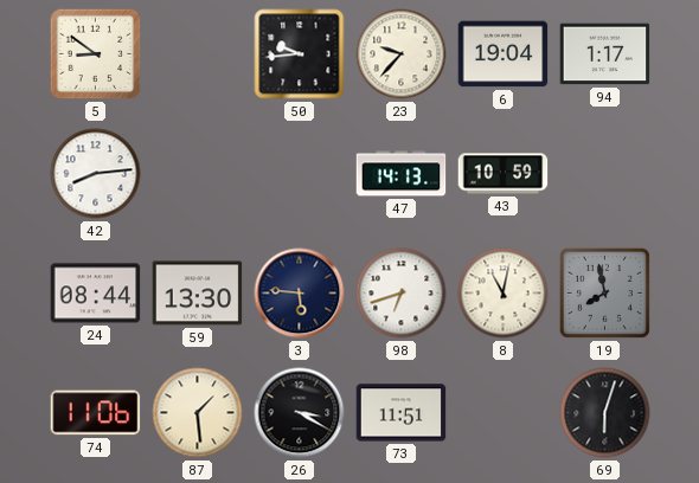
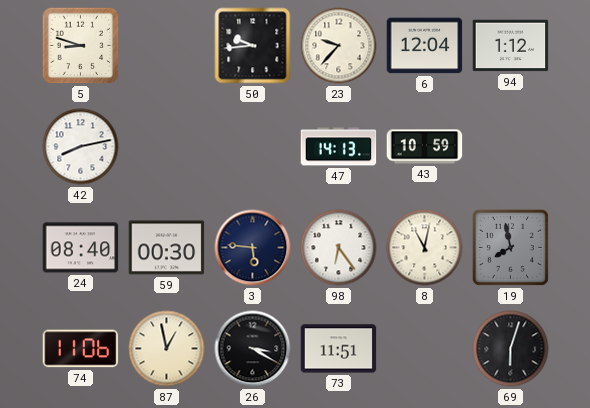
5: 8:51 -> 8:48 (81, 46)
6: 19:04 -> 12:04 (425, 46)
94: 1:17 -> 1:12 (511, 46)
42: 8:14 -> 8:13 (81, 147)
24: 08:44 -> 08:40 (81, 248)
59: 13:30 -> 00:30 (167, 248)
98: 6:42 -> 6:24 (339, 248)
87: 1:29 -> 12:58 (167, 349)
